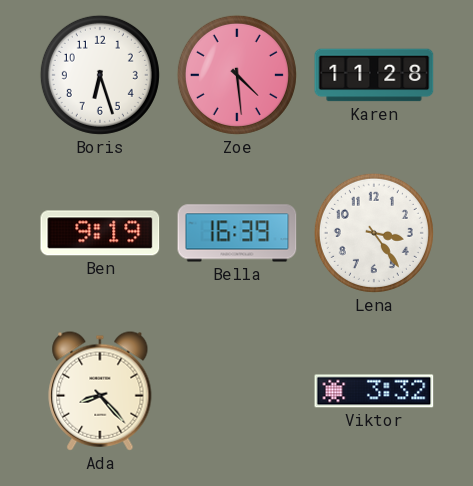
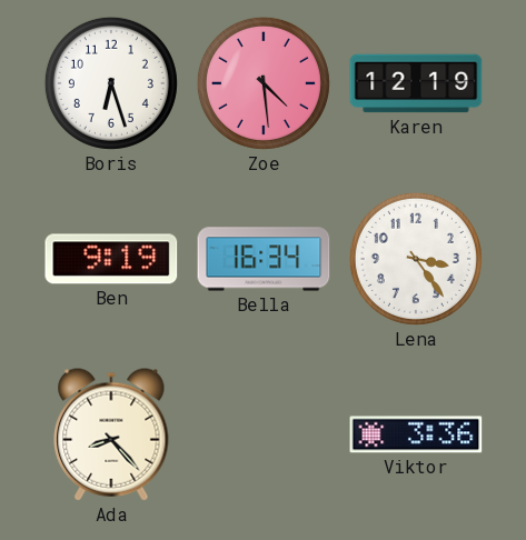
Karen: 11:28 -> 12:19 (416, 83)
Bella: 16:39 -> 16:34 (264, 259)
Viktor: 3:32 -> 3:36 (416, 434)
